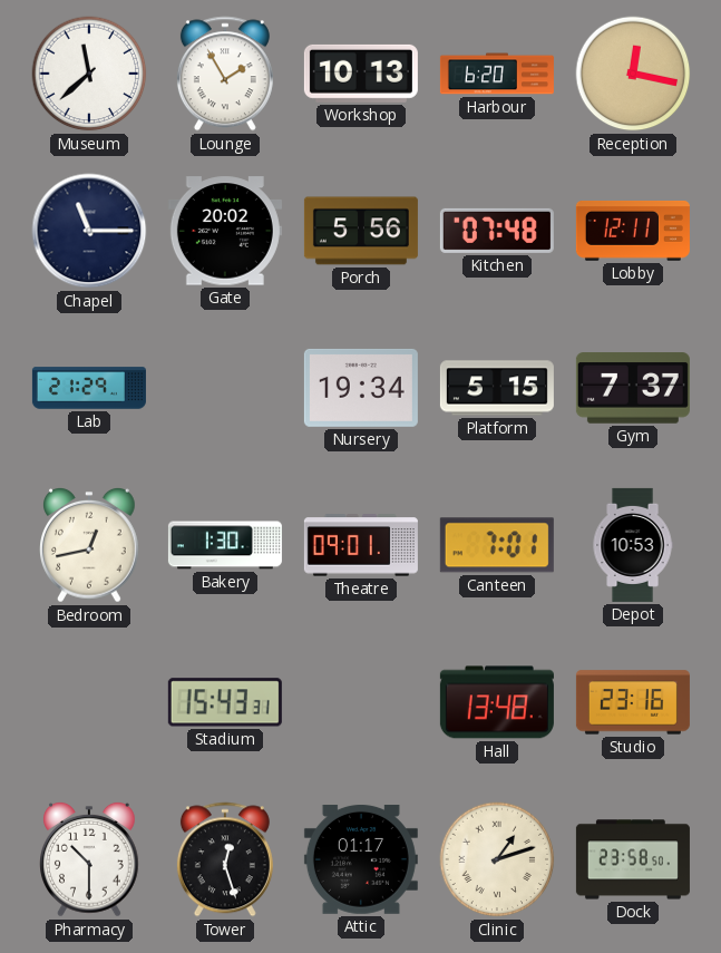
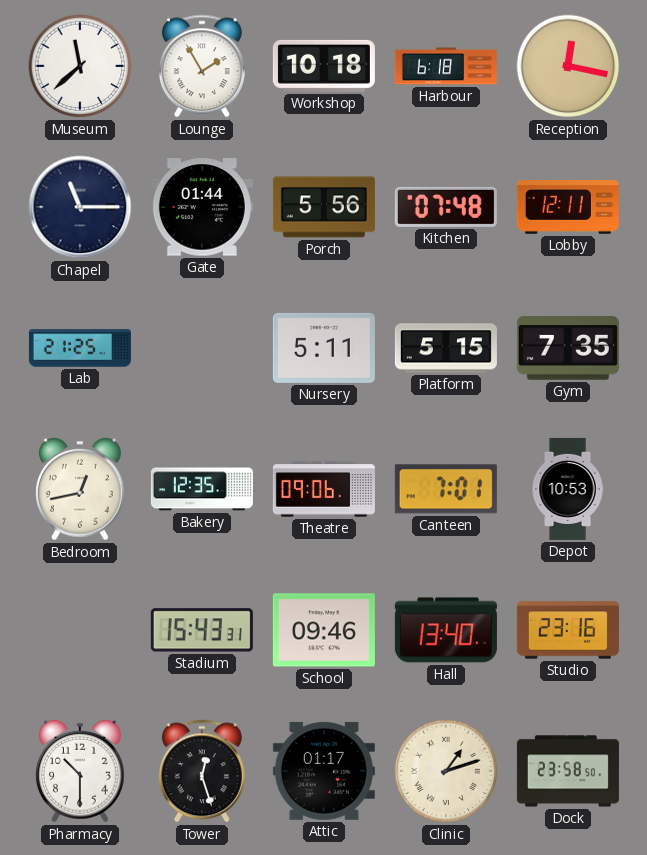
Workshop: 10:13 -> 10:18 (324, 66)
Harbour: 6:20 -> 6:18 (446, 66)
Gate: 20:02 -> 01:44 (202, 207)
Lab: 21:29 -> 21:25 (80, 348)
Nursery: 19:34 -> 5:11 (324, 348)
Gym: 7:37 -> 7:35 (568, 348)
Bakery: 1:30 -> 12:35 (202, 489)
Theatre: 09:01 -> 09:06 (324, 489)
School: none -> 09:46 (324, 630)
Hall: 13:48 -> 13:40 (446, 630)
